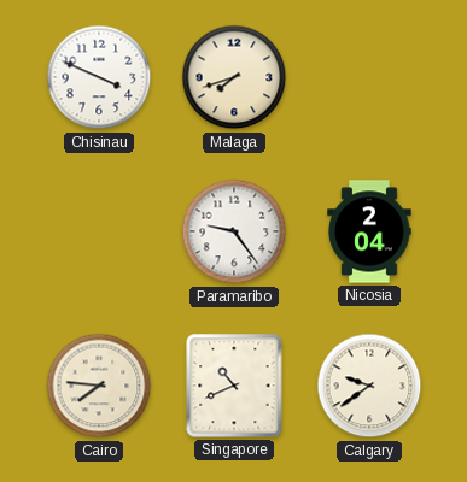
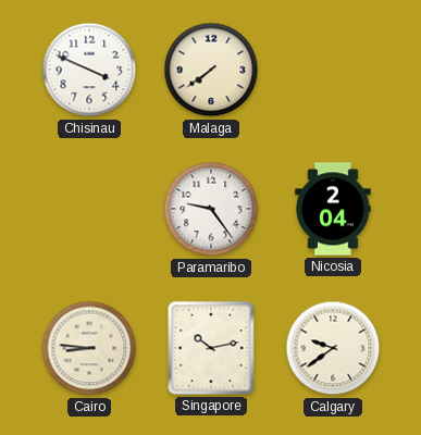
Malaga: 7:42 -> 7:39 (211, 70)
Cairo: 7:46 -> 8:46 (89, 348)
Singapore: 10:41 -> 10:13 (211, 348)
